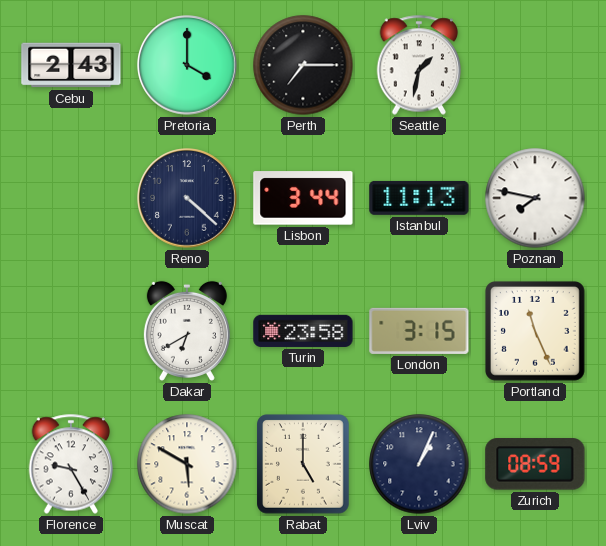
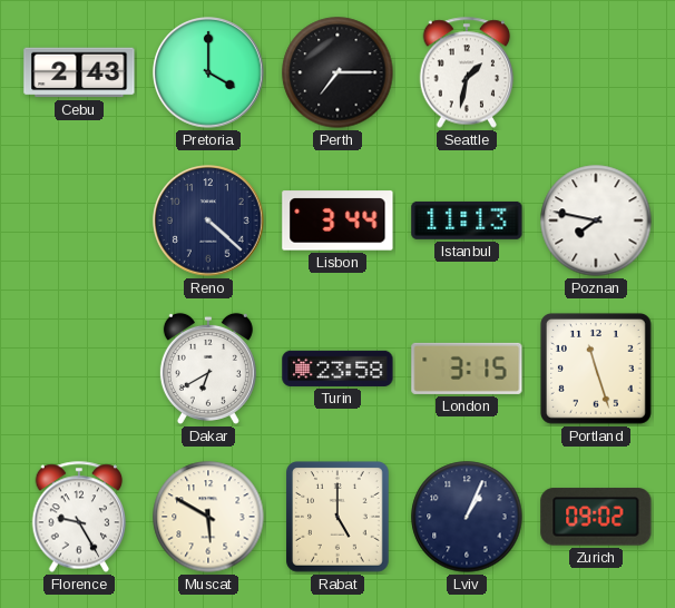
Portland: 11:26 -> 11:27 (596, 369)
Zurich: 08:59 -> 09:02 (596, 517)
